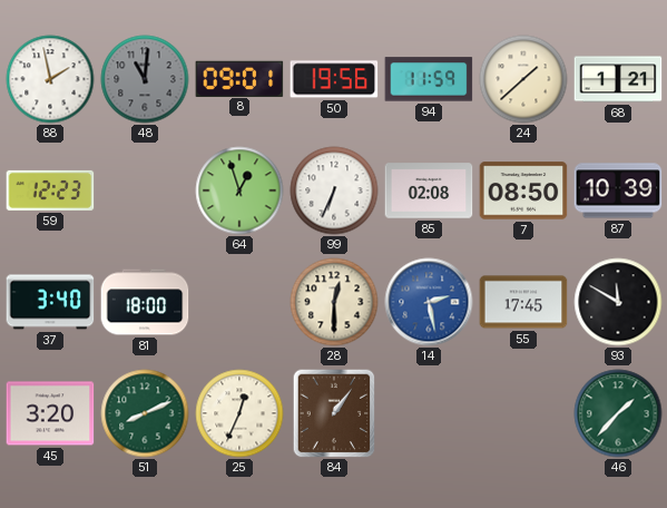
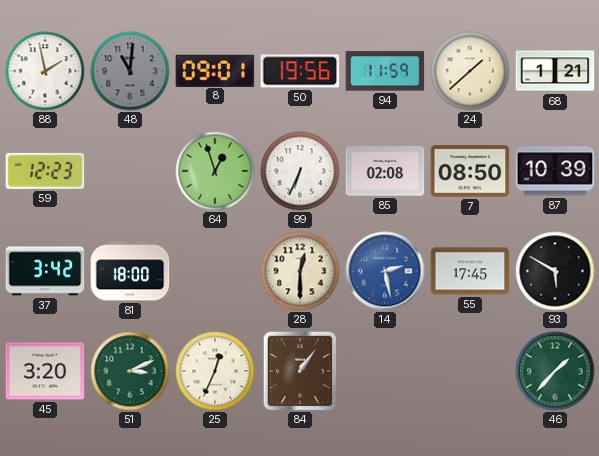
37: 3:40 -> 3:42 (45, 271)
93: 11:50 -> 5:50 (555, 271)
51: 8:11 -> 3:11 (130, 371)
